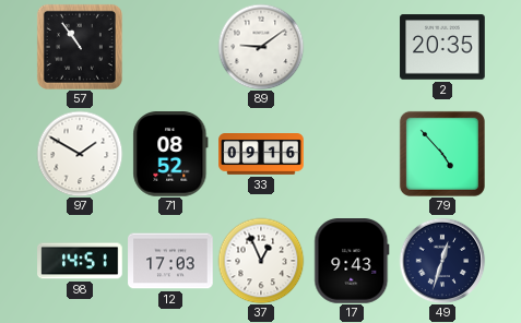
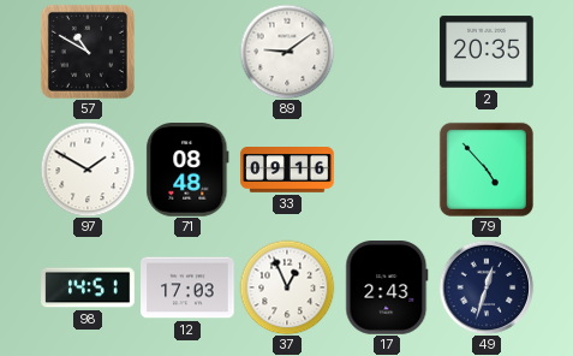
57: 10:54 -> 10:50 (88, 52)
71: 08:52 -> 08:48 (187, 171)
17: 9:43 -> 2:43 (387, 287)
